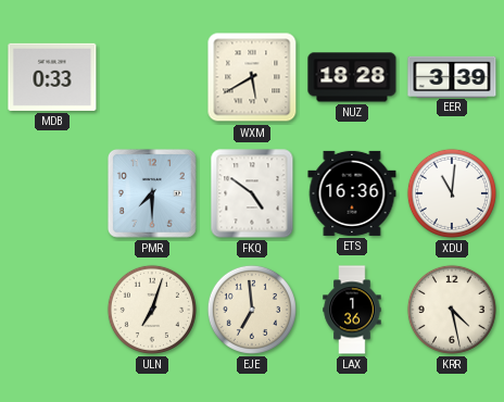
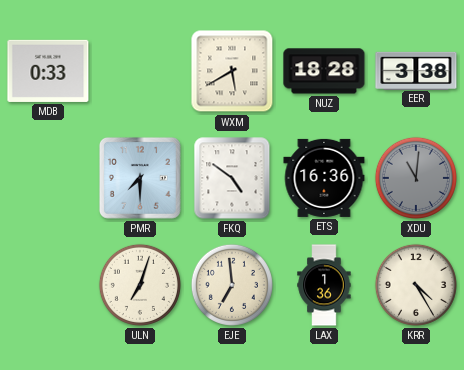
EER: 3:39 -> 3:38 (416, 70)
XDU dial: white -> grey (416, 178)
KRR: 4:28 -> 4:25 (416, 285)
